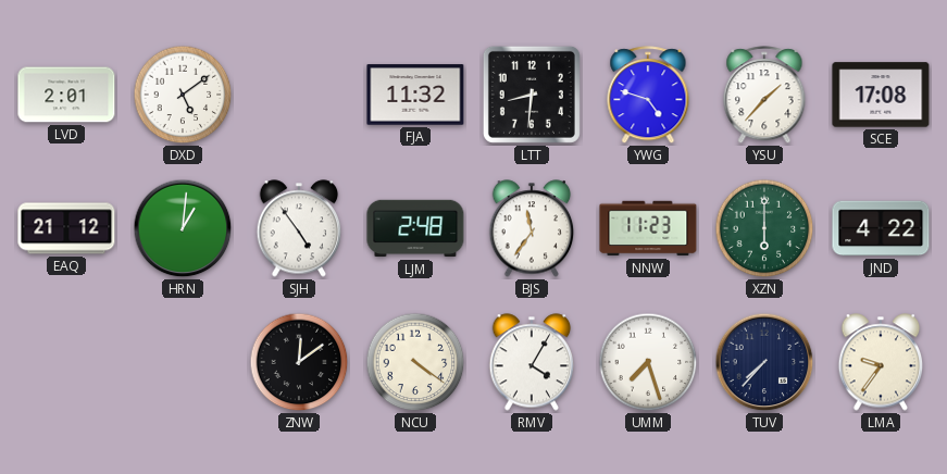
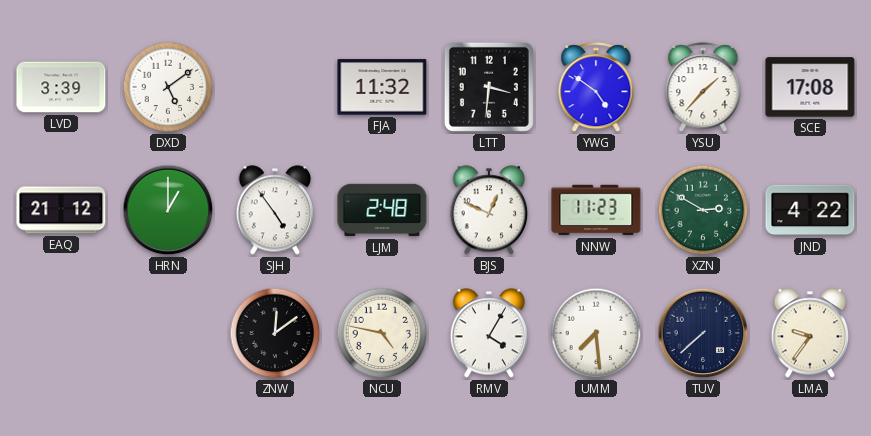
LVD: 2:01 -> 3:39 (61, 87)
LTT: 8:31 -> 3:31 (489, 87)
YWG: 4:48 -> 4:51 (596, 88)
HRN: 1:01 -> 1:00 (168, 210)
BJS: 11:36 -> 12:49 (489, 210)
XZN: 6:00 -> 2:50 (703, 210)
NCU: 4:21 -> 4:47 (382, 333)
UMM: 7:27 -> 7:29 (596, 333)
TUV: 7:37 -> 7:38 (703, 333)
